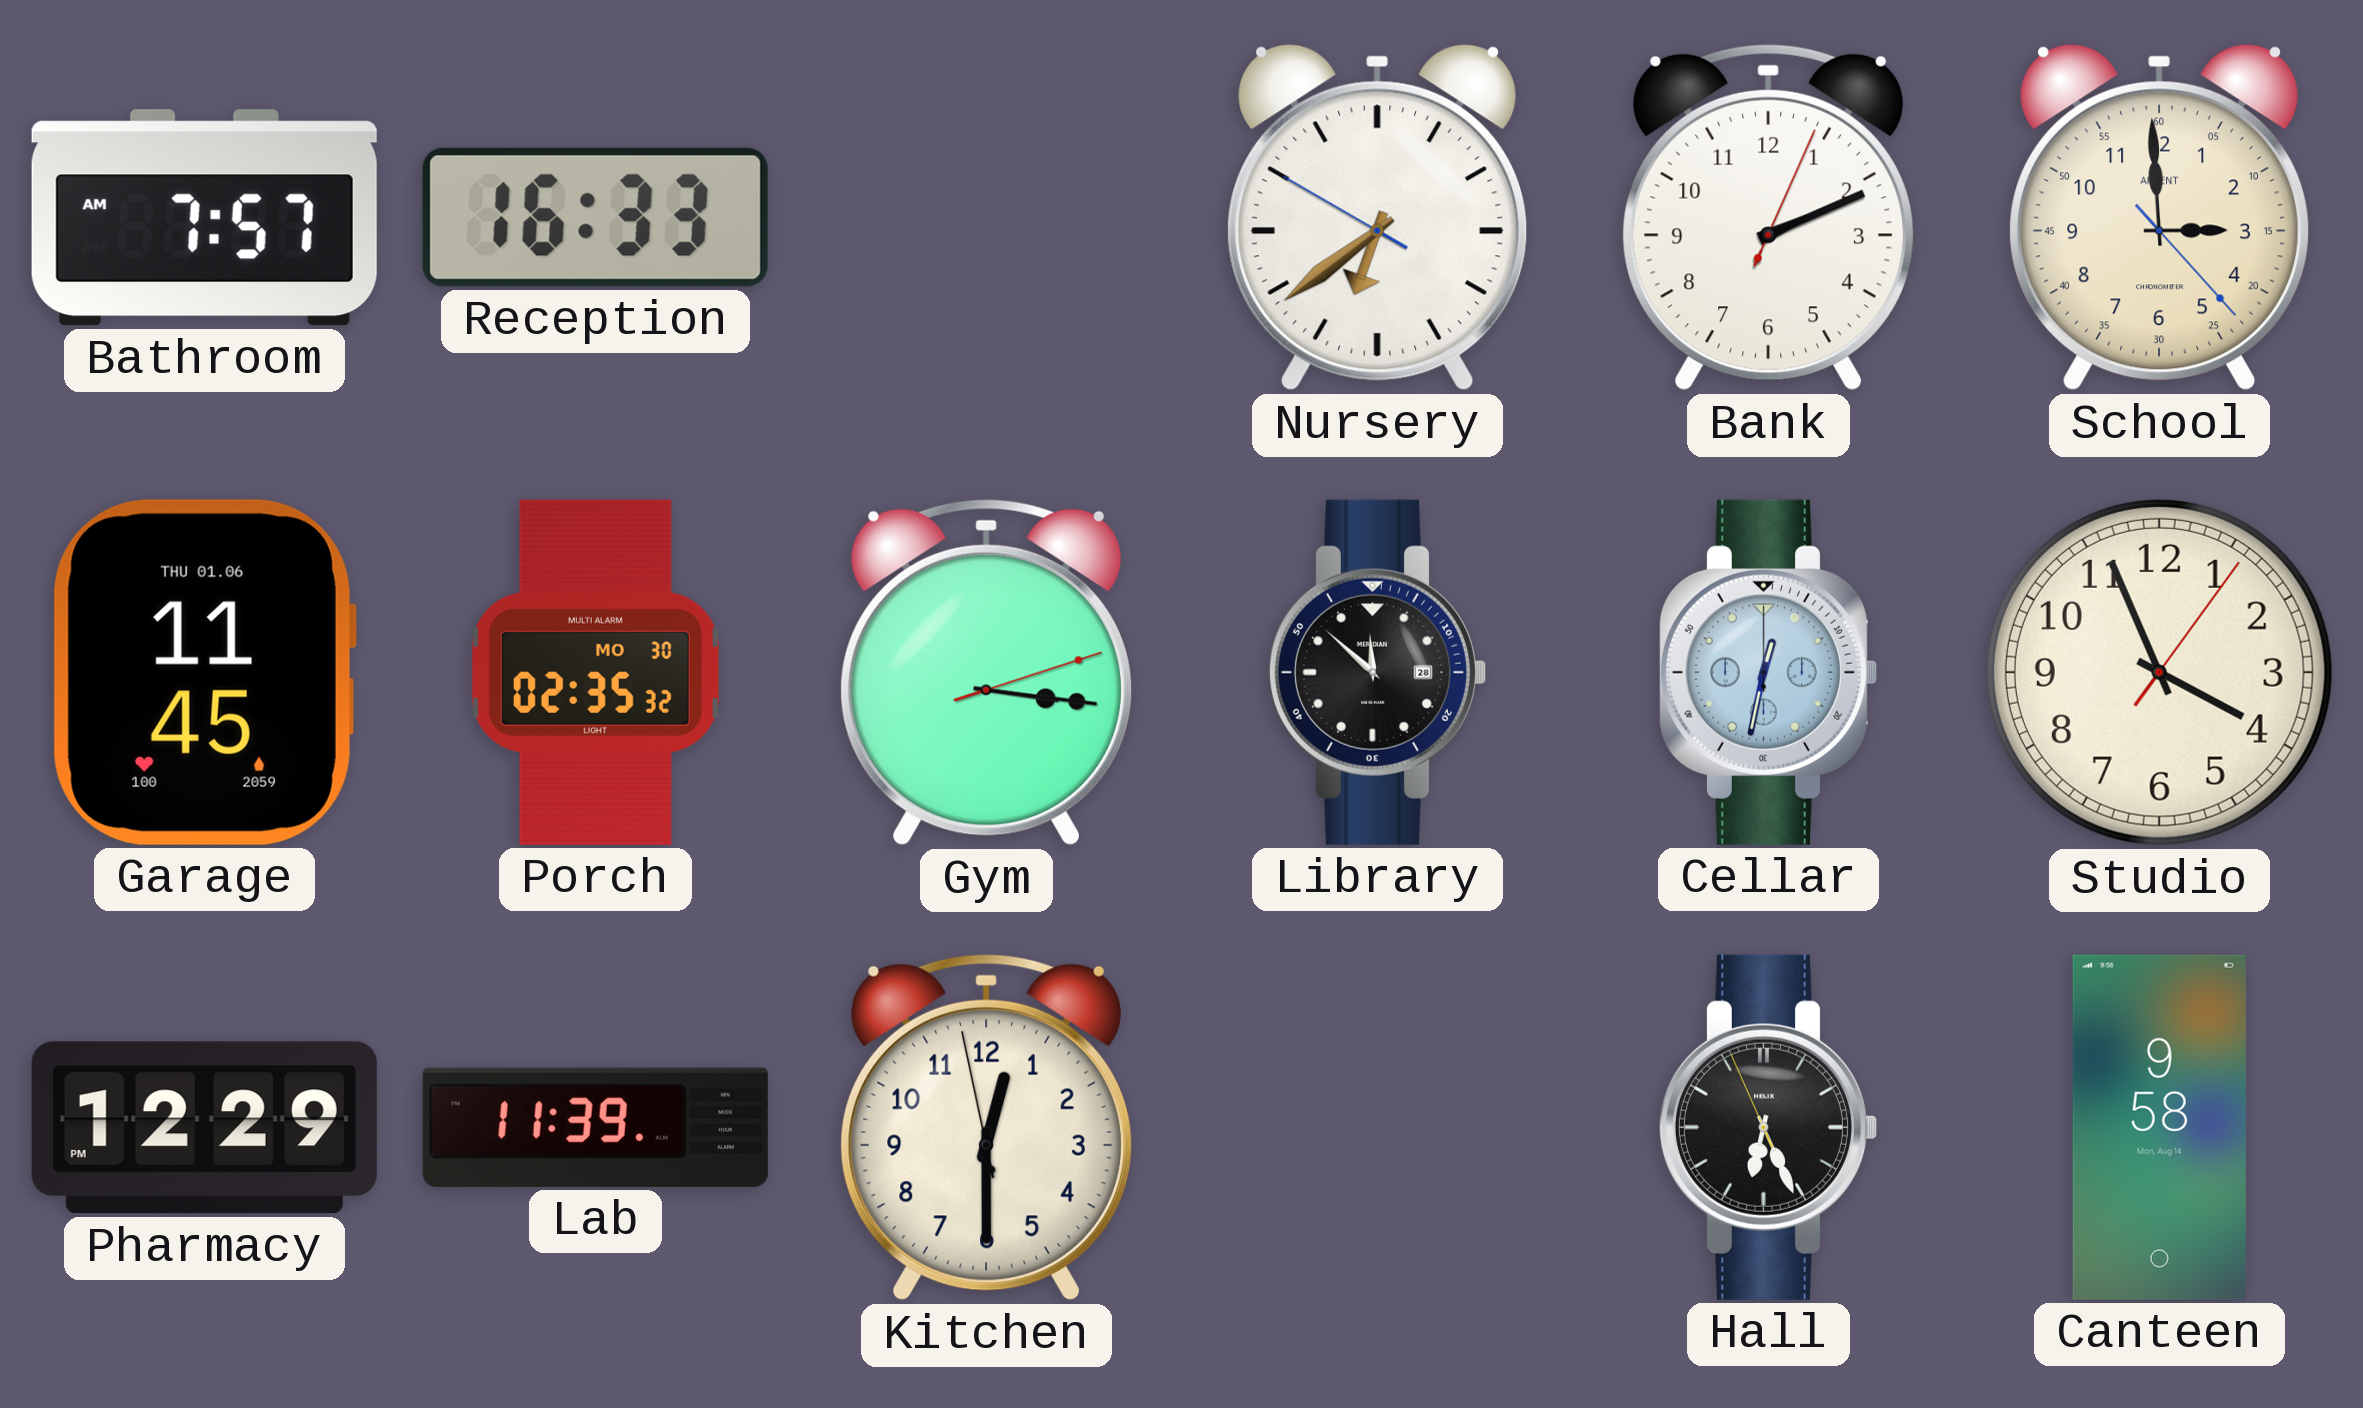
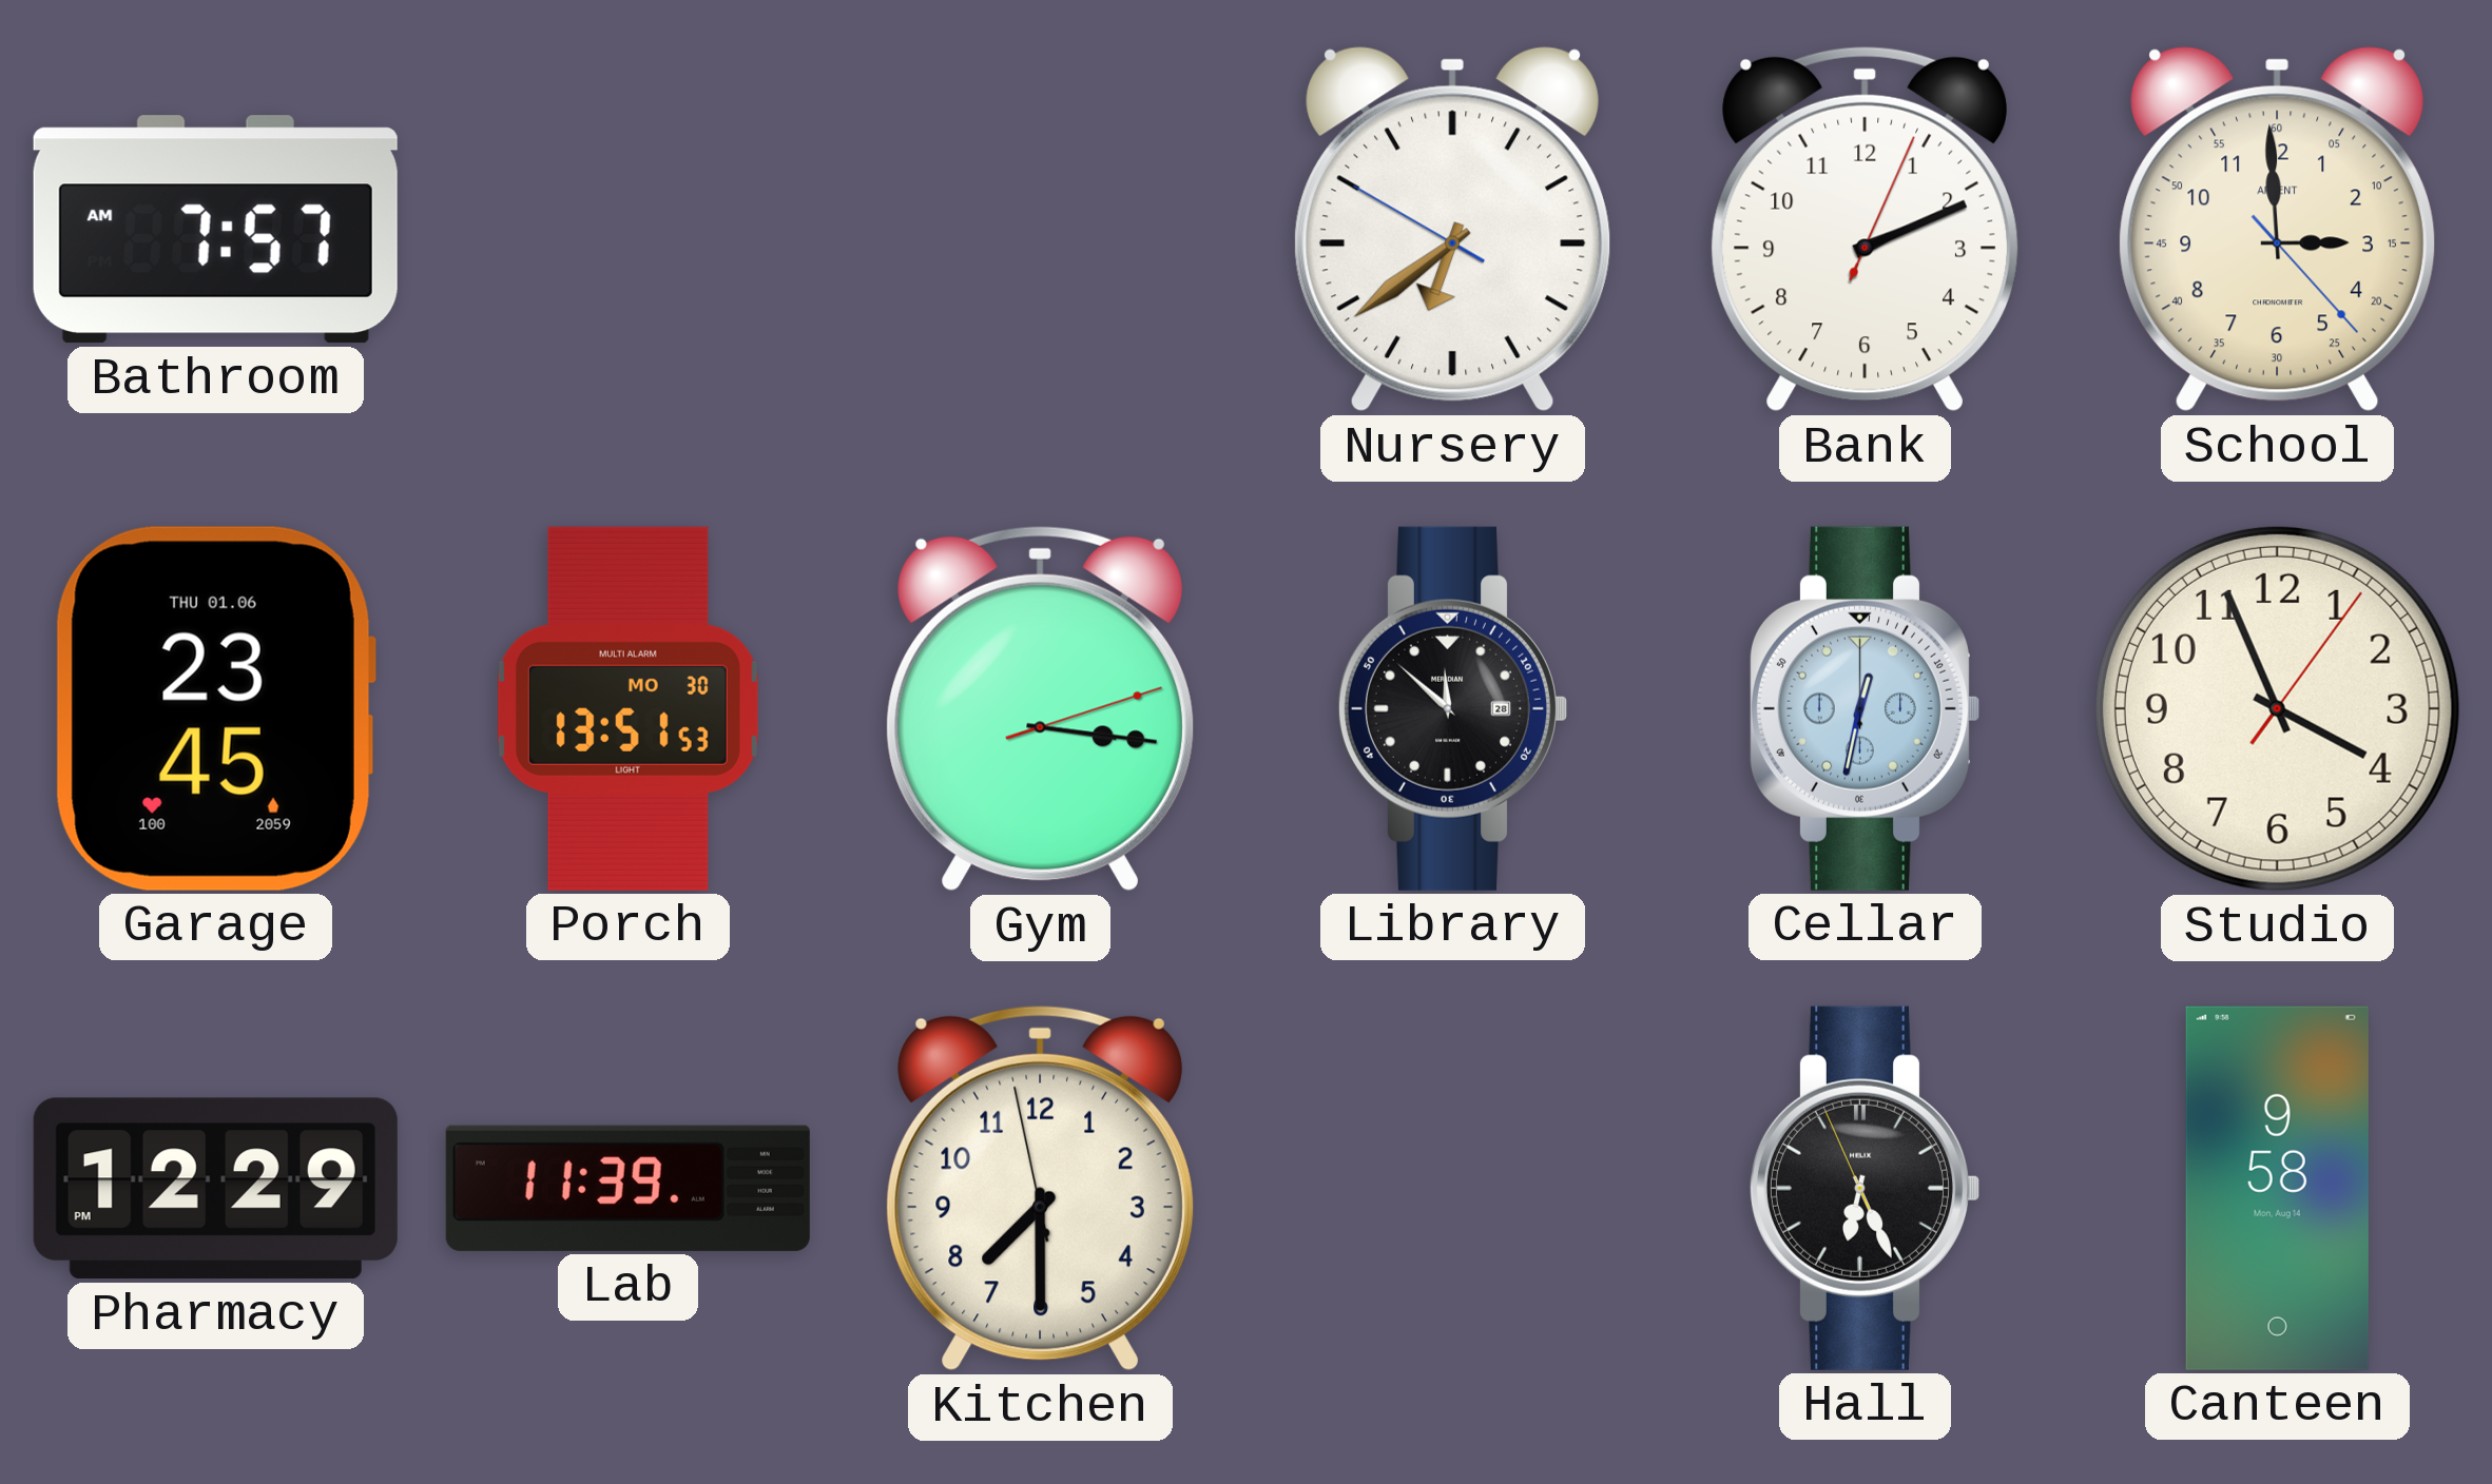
Reception: 16:33 -> none (595, 217)
Garage: 11:45 -> 23:45 (215, 708)
Porch: 02:35 -> 13:51 (627, 708)
Kitchen: 12:29 -> 7:29 (1040, 1188)
